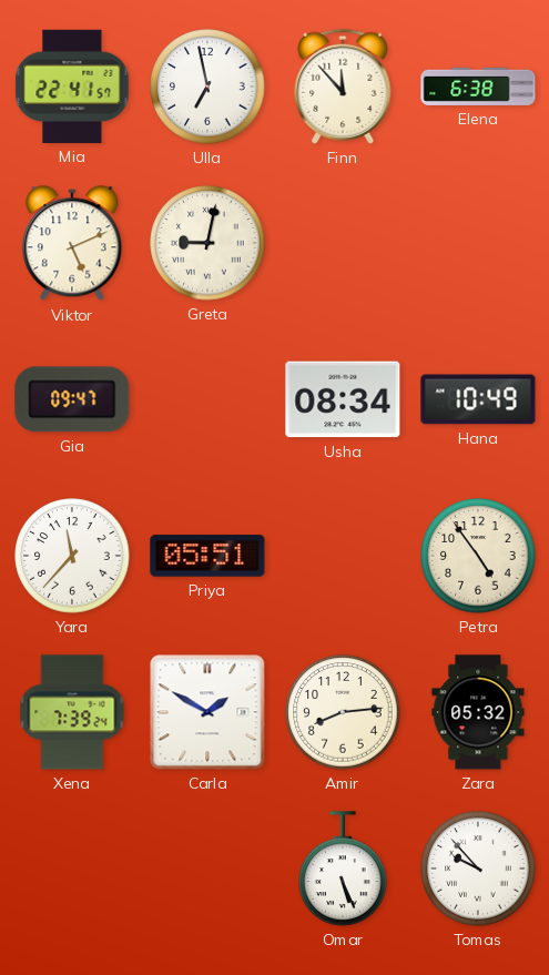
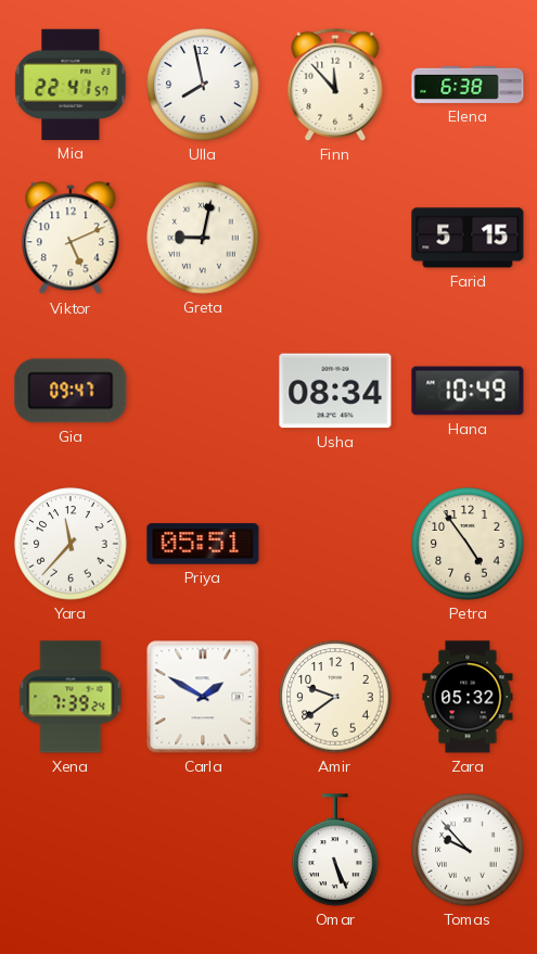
Ulla: 6:58 -> 7:58 (203, 85)
Farid: none -> 5:15 (468, 238)
Amir: 8:14 -> 9:39 (335, 697)
